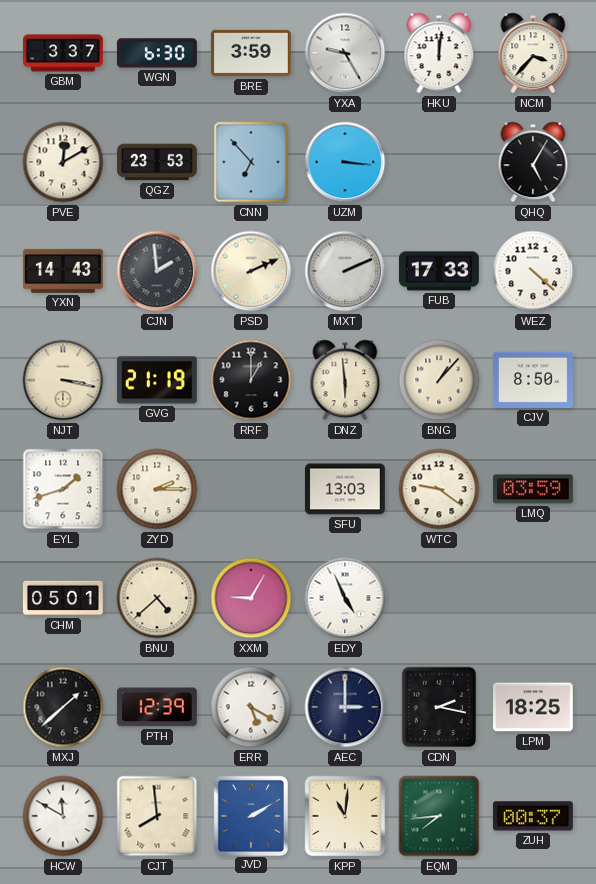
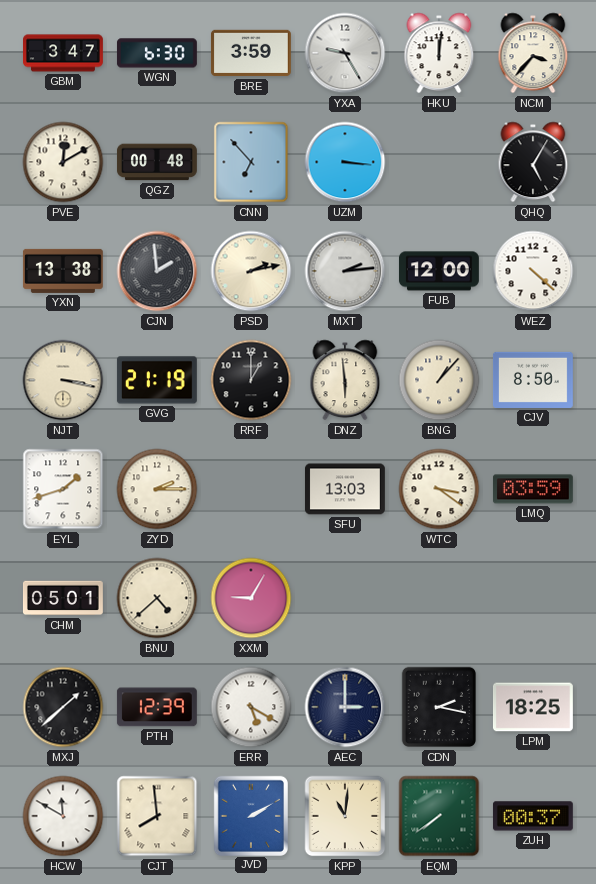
GBM: 3:37 -> 3:47 (64, 53)
QGZ: 23:53 -> 00:48 (157, 162)
YXN: 14:43 -> 13:38 (63, 271)
PSD: 2:11 -> 2:13 (251, 271)
MXT: 2:11 -> 2:14 (345, 271)
FUB: 17:33 -> 12:00 (439, 271)
WTC: 9:21 -> 3:21 (439, 489)
EDY: 4:56 -> none (345, 598)
EQM: 7:44 -> 7:39 (439, 816)
